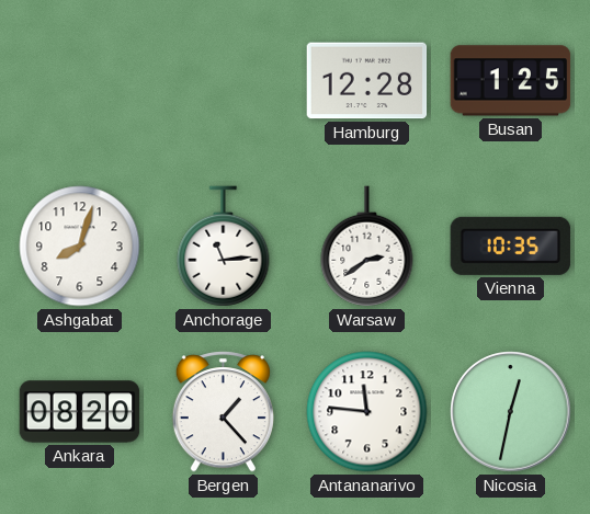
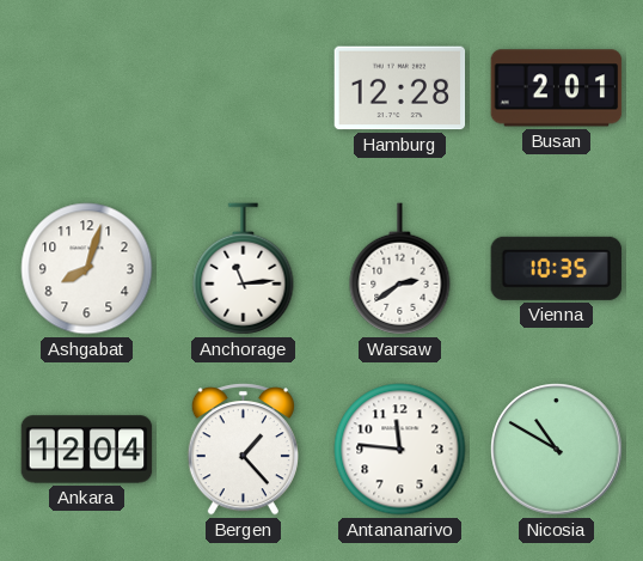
Busan: 1:25 -> 2:01 (557, 89)
Ankara: 08:20 -> 12:04 (87, 450)
Nicosia: 12:32 -> 10:50 (557, 450)
